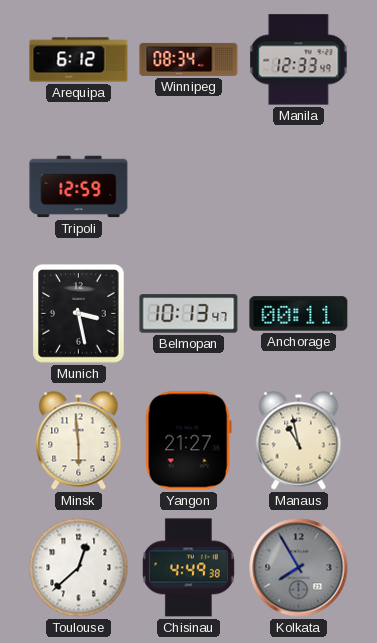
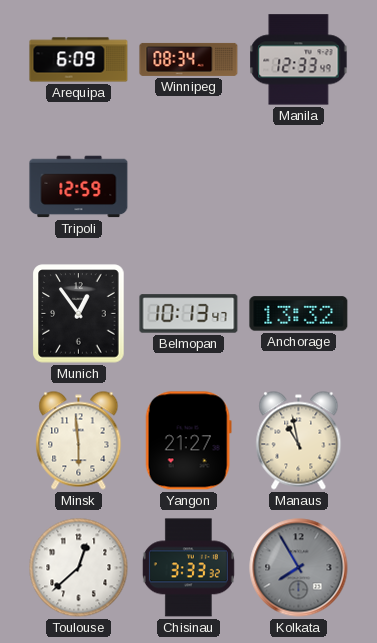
Arequipa: 6:12 -> 6:09 (79, 60)
Munich: 3:28 -> 12:54 (79, 314)
Anchorage: 00:11 -> 13:32 (299, 314)
Chisinau: 4:49 -> 3:33 (188, 568)
